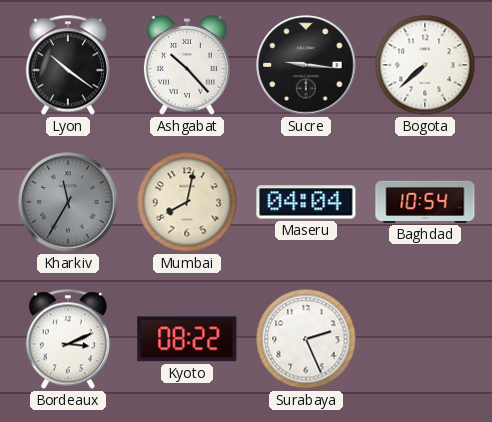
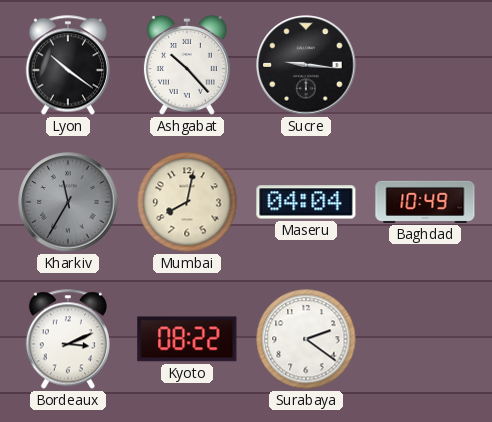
Bogota: 7:38 -> none (425, 65)
Baghdad: 10:54 -> 10:49 (425, 202)
Surabaya: 2:26 -> 2:21 (306, 339)
